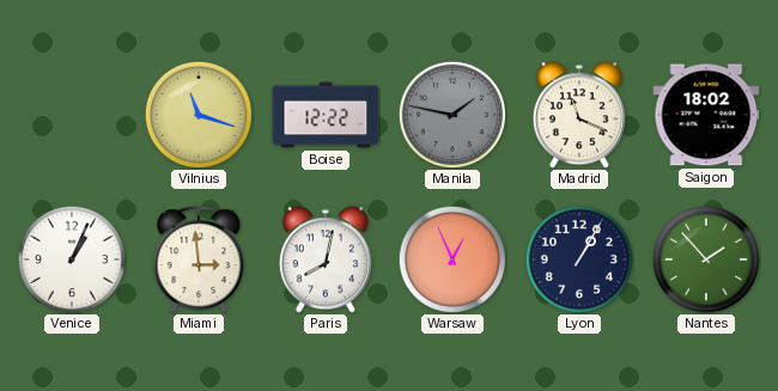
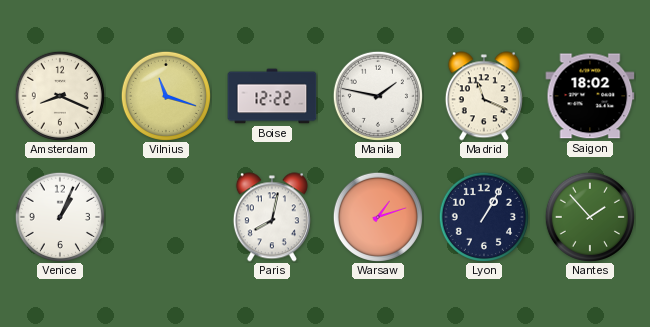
Amsterdam: none -> 8:19 (60, 96)
Manila dial: grey -> white (378, 96)
Miami: 2:59 -> none (199, 259)
Warsaw: 12:56 -> 1:12 (378, 217)
